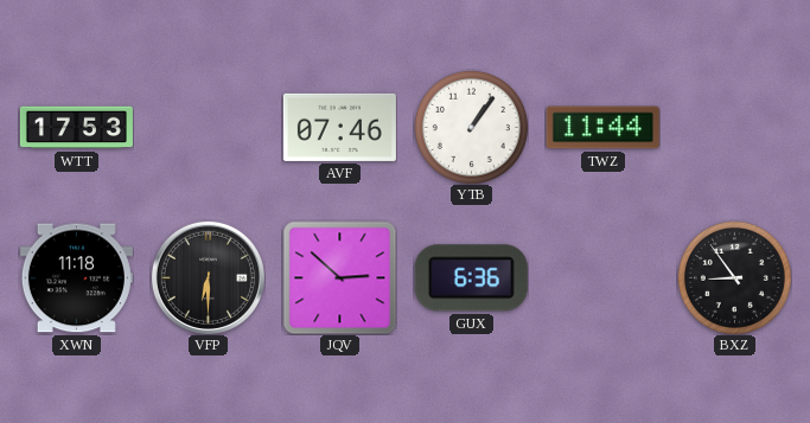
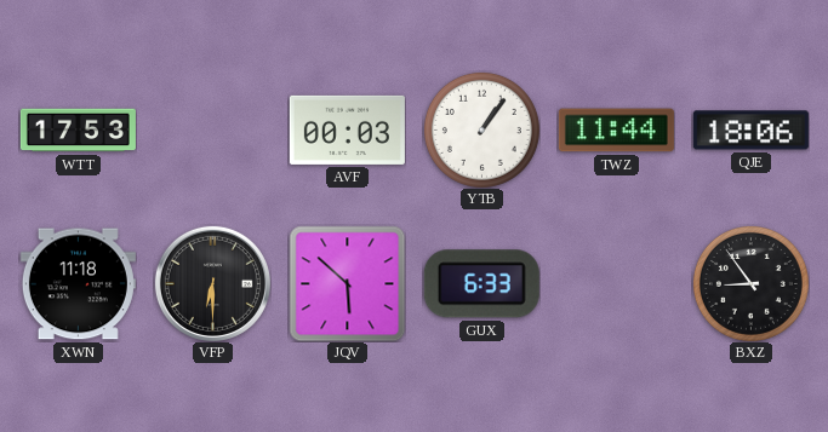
AVF: 07:46 -> 00:03 (347, 129)
QJE: none -> 18:06 (750, 131)
JQV: 2:52 -> 5:52 (347, 283)
GUX: 6:36 -> 6:33 (481, 284)
